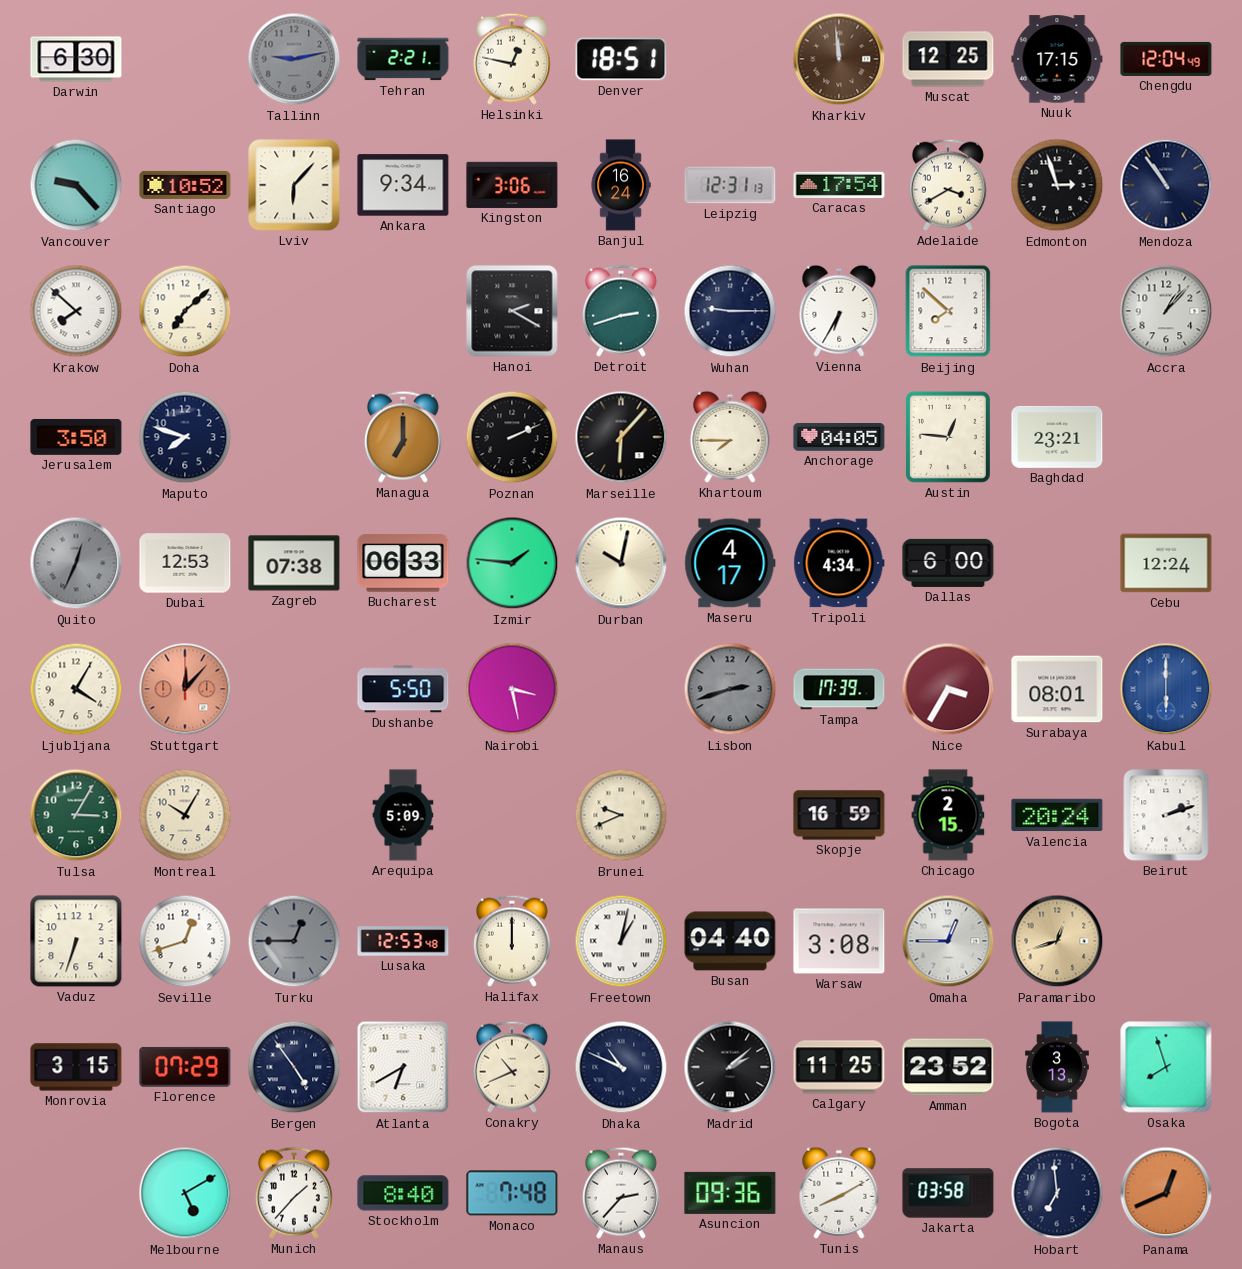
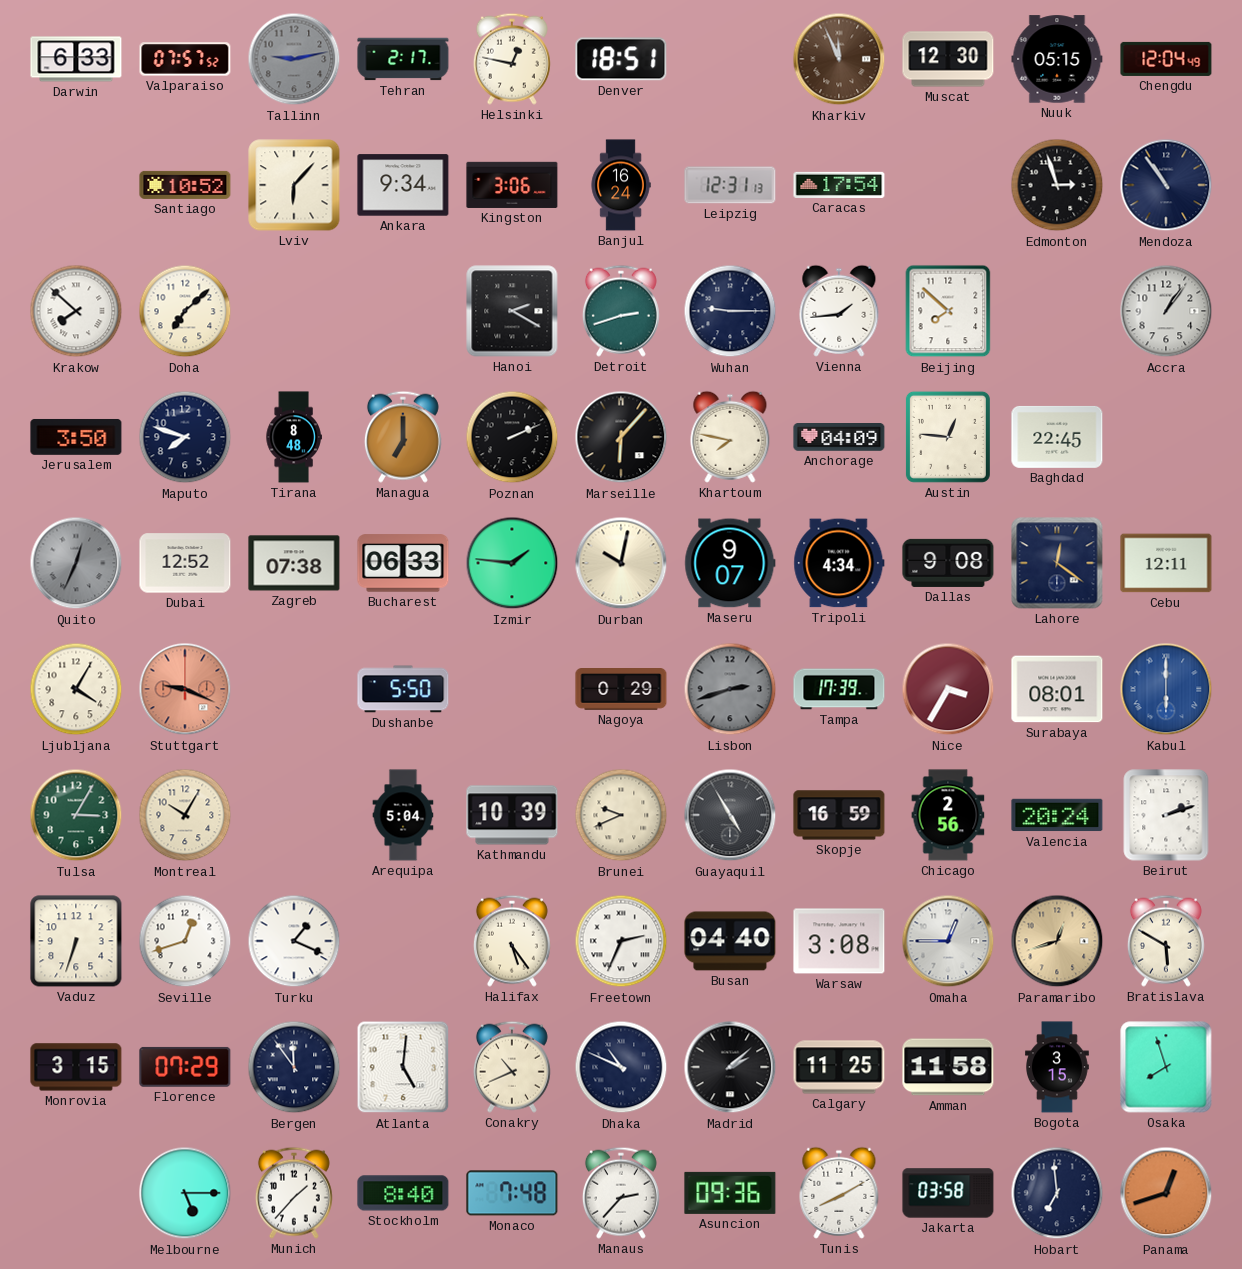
Darwin: 6:30 -> 6:33 (76, 59)
Valparaiso: none -> 07:57 (185, 59)
Tehran: 2:21 -> 2:17 (403, 59)
Kharkiv: 11:59 -> 11:56 (839, 59)
Muscat: 12:25 -> 12:30 (948, 59)
Nuuk: 17:15 -> 05:15 (1057, 59)
Vancouver: 9:23 -> none (76, 185)
Adelaide: 3:40 -> none (948, 185)
Vienna: 6:35 -> 1:44 (839, 311)
Accra: 1:07 -> 1:06 (1166, 311)
Tirana: none -> 8:48 (294, 437)
Khartoum: 7:45 -> 7:47 (730, 437)
Anchorage: 04:05 -> 04:09 (839, 438)
Baghdad: 23:21 -> 22:45 (1057, 437)
Dubai: 12:53 -> 12:52 (185, 563)
Maseru: 4:17 -> 9:07 (730, 563)
Dallas: 6:00 -> 9:08 (948, 563)
Lahore: none -> 12:21 (1057, 563)
Cebu: 12:24 -> 12:11 (1166, 563)
Stuttgart: 12:07 -> 9:19 (185, 689)
Nairobi: 3:28 -> none (512, 689)
Nagoya: none -> 0:29 (621, 690)
Arequipa: 5:09 -> 5:04 (403, 815)
Kathmandu: none -> 10:39 (512, 815)
Guayaquil: none -> 4:55 (730, 815)
Chicago: 2:15 -> 2:56 (948, 815)
Turku: 12:45 -> 1:19 (294, 941)
Turku dial: grey -> white (294, 941)
Lusaka: 12:53 -> none (403, 941)
Halifax: 12:00 -> 5:24 (512, 941)
Freetown: 1:02 -> 2:34 (621, 941)
Bratislava: none -> 5:50 (1166, 941)
Bergen: 4:54 -> 11:54 (294, 1067)
Atlanta: 6:40 -> 5:01 (403, 1067)
Amman: 23:52 -> 11:58 (948, 1067)
Bogota: 3:13 -> 3:15 (1058, 1067)
Melbourne: 5:10 -> 5:15 (185, 1193)
Panama: 12:41 -> 12:42 (1166, 1193)
